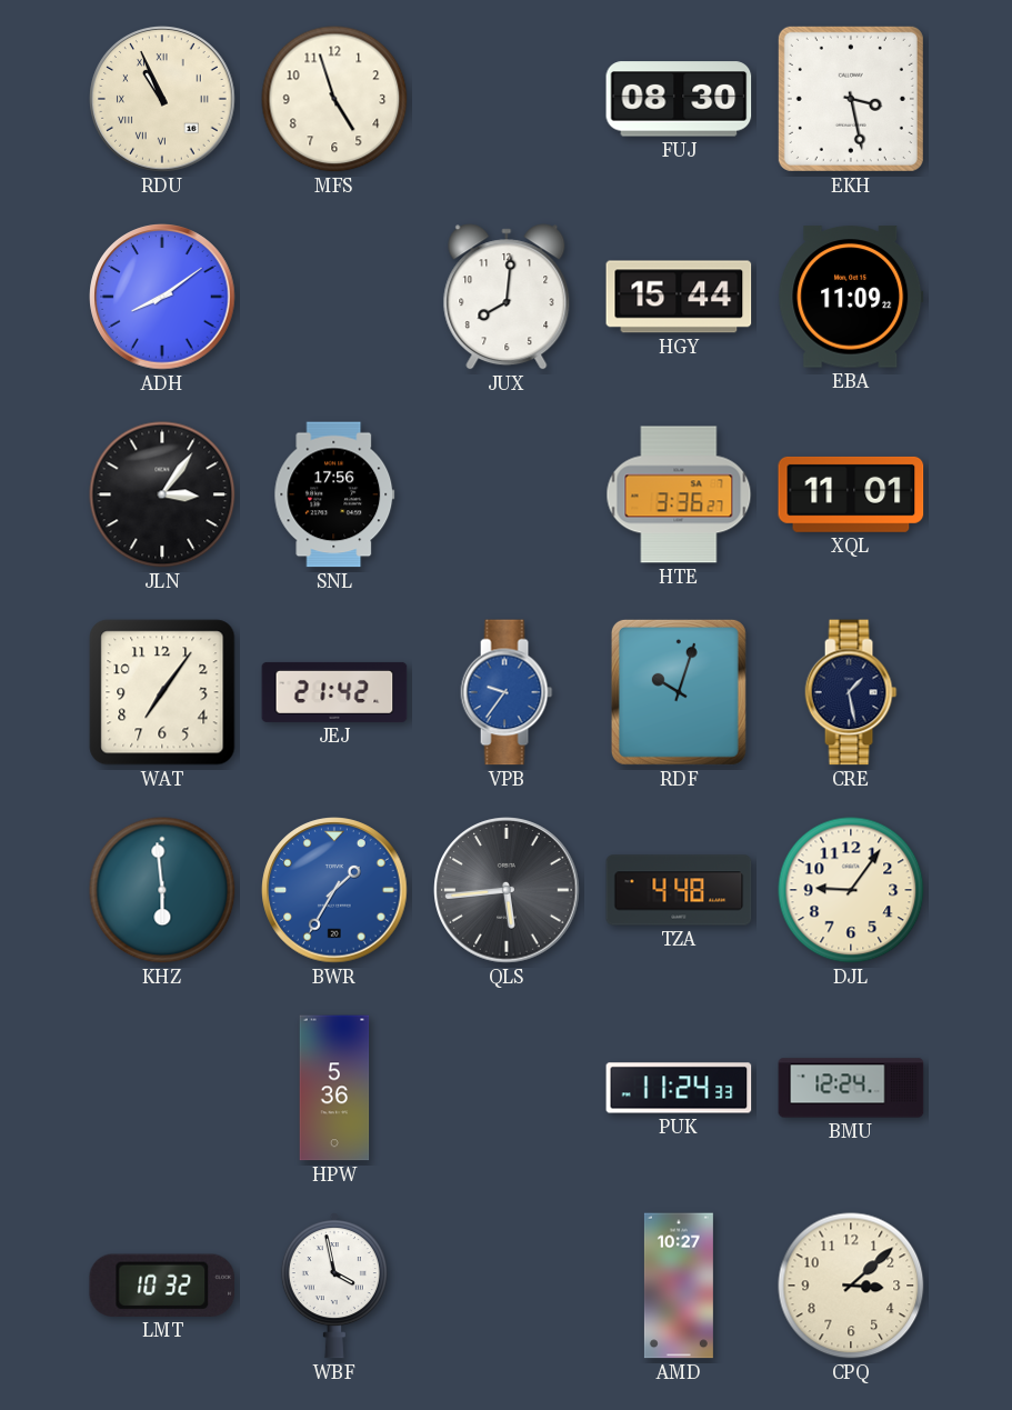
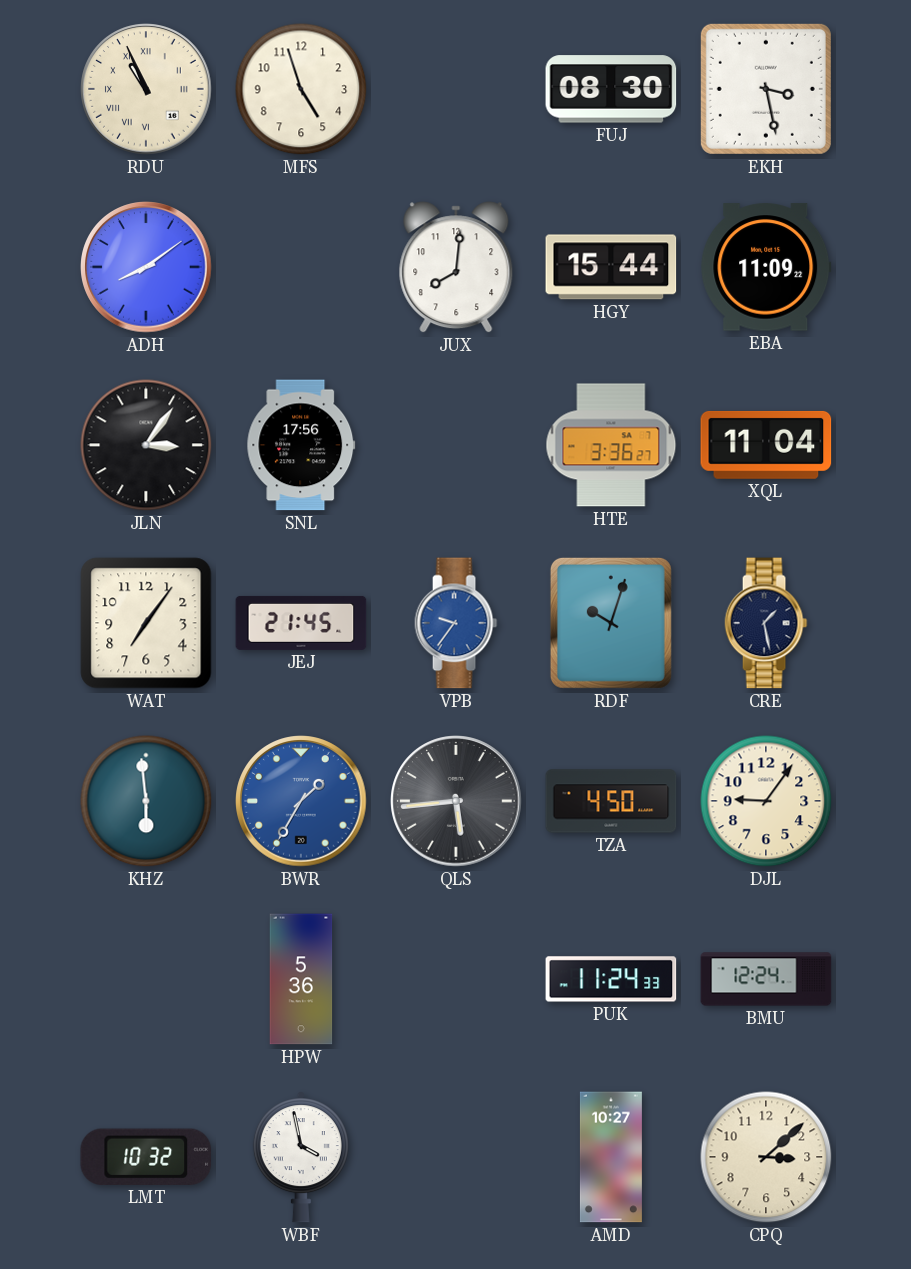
XQL: 11:01 -> 11:04 (766, 445)
JEJ: 21:42 -> 21:45 (301, 623)
TZA: 4:48 -> 4:50 (611, 801)
